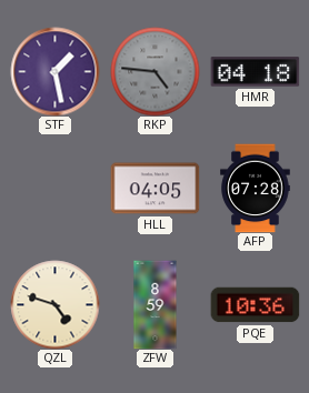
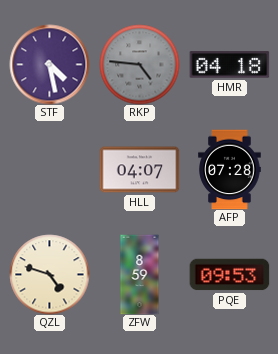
STF: 1:28 -> 4:28 (49, 64)
HLL: 04:05 -> 04:07 (139, 170)
PQE: 10:36 -> 09:53 (229, 275)
